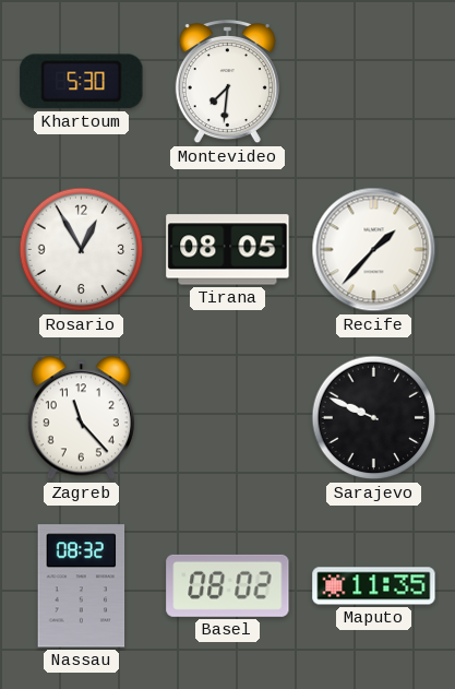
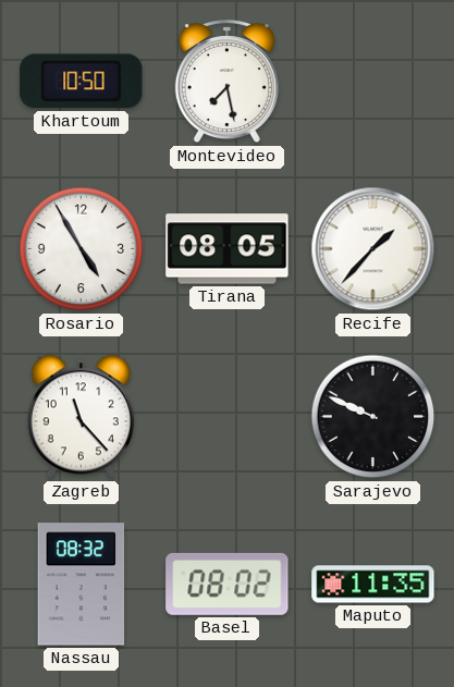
Khartoum: 5:30 -> 10:50 (82, 82)
Montevideo: 7:31 -> 7:28 (226, 83)
Rosario: 12:55 -> 4:55 (82, 249)
